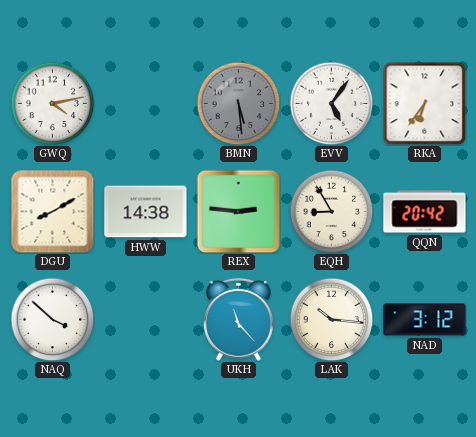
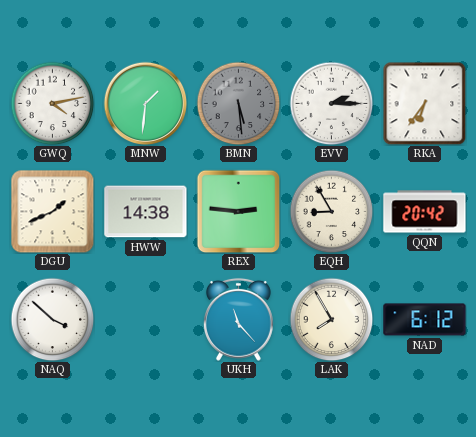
MNW: none -> 1:31 (145, 103)
EVV: 5:06 -> 2:15 (331, 103)
DGU: 8:10 -> 1:41 (52, 211)
LAK: 10:16 -> 7:55 (331, 319)
NAD: 3:12 -> 6:12 (425, 320)
